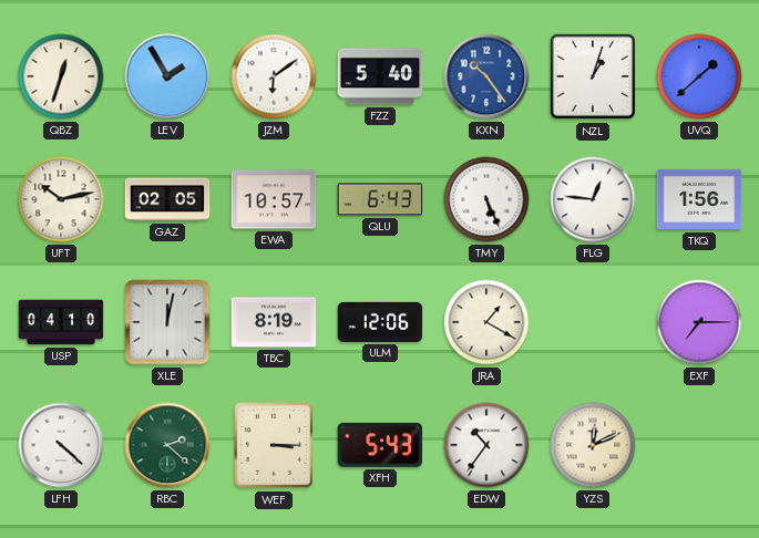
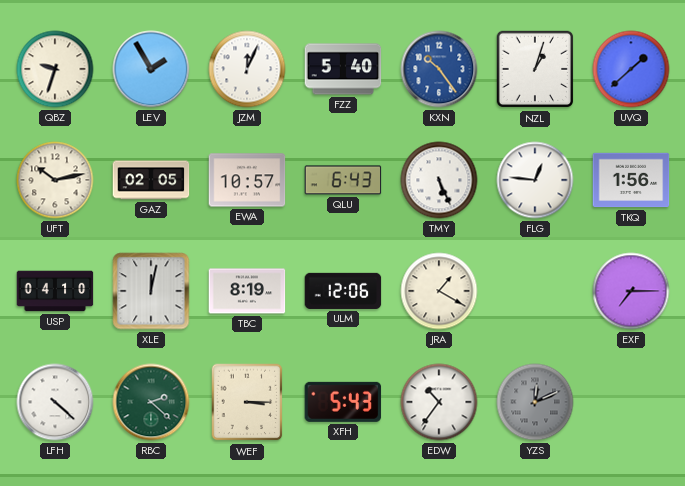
QBZ: 12:33 -> 9:33 (55, 69)
JZM: 6:09 -> 12:04 (247, 69)
YZS dial: cream -> grey (535, 402)
